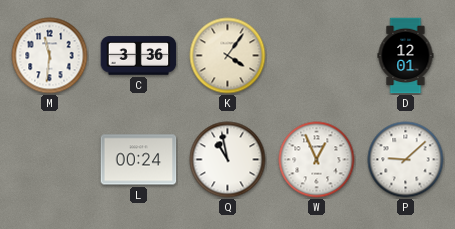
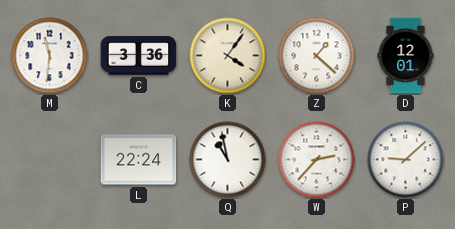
Z: none -> 1:22 (317, 56)
L: 00:24 -> 22:24 (139, 160)
W: 12:56 -> 2:37 (317, 160)
